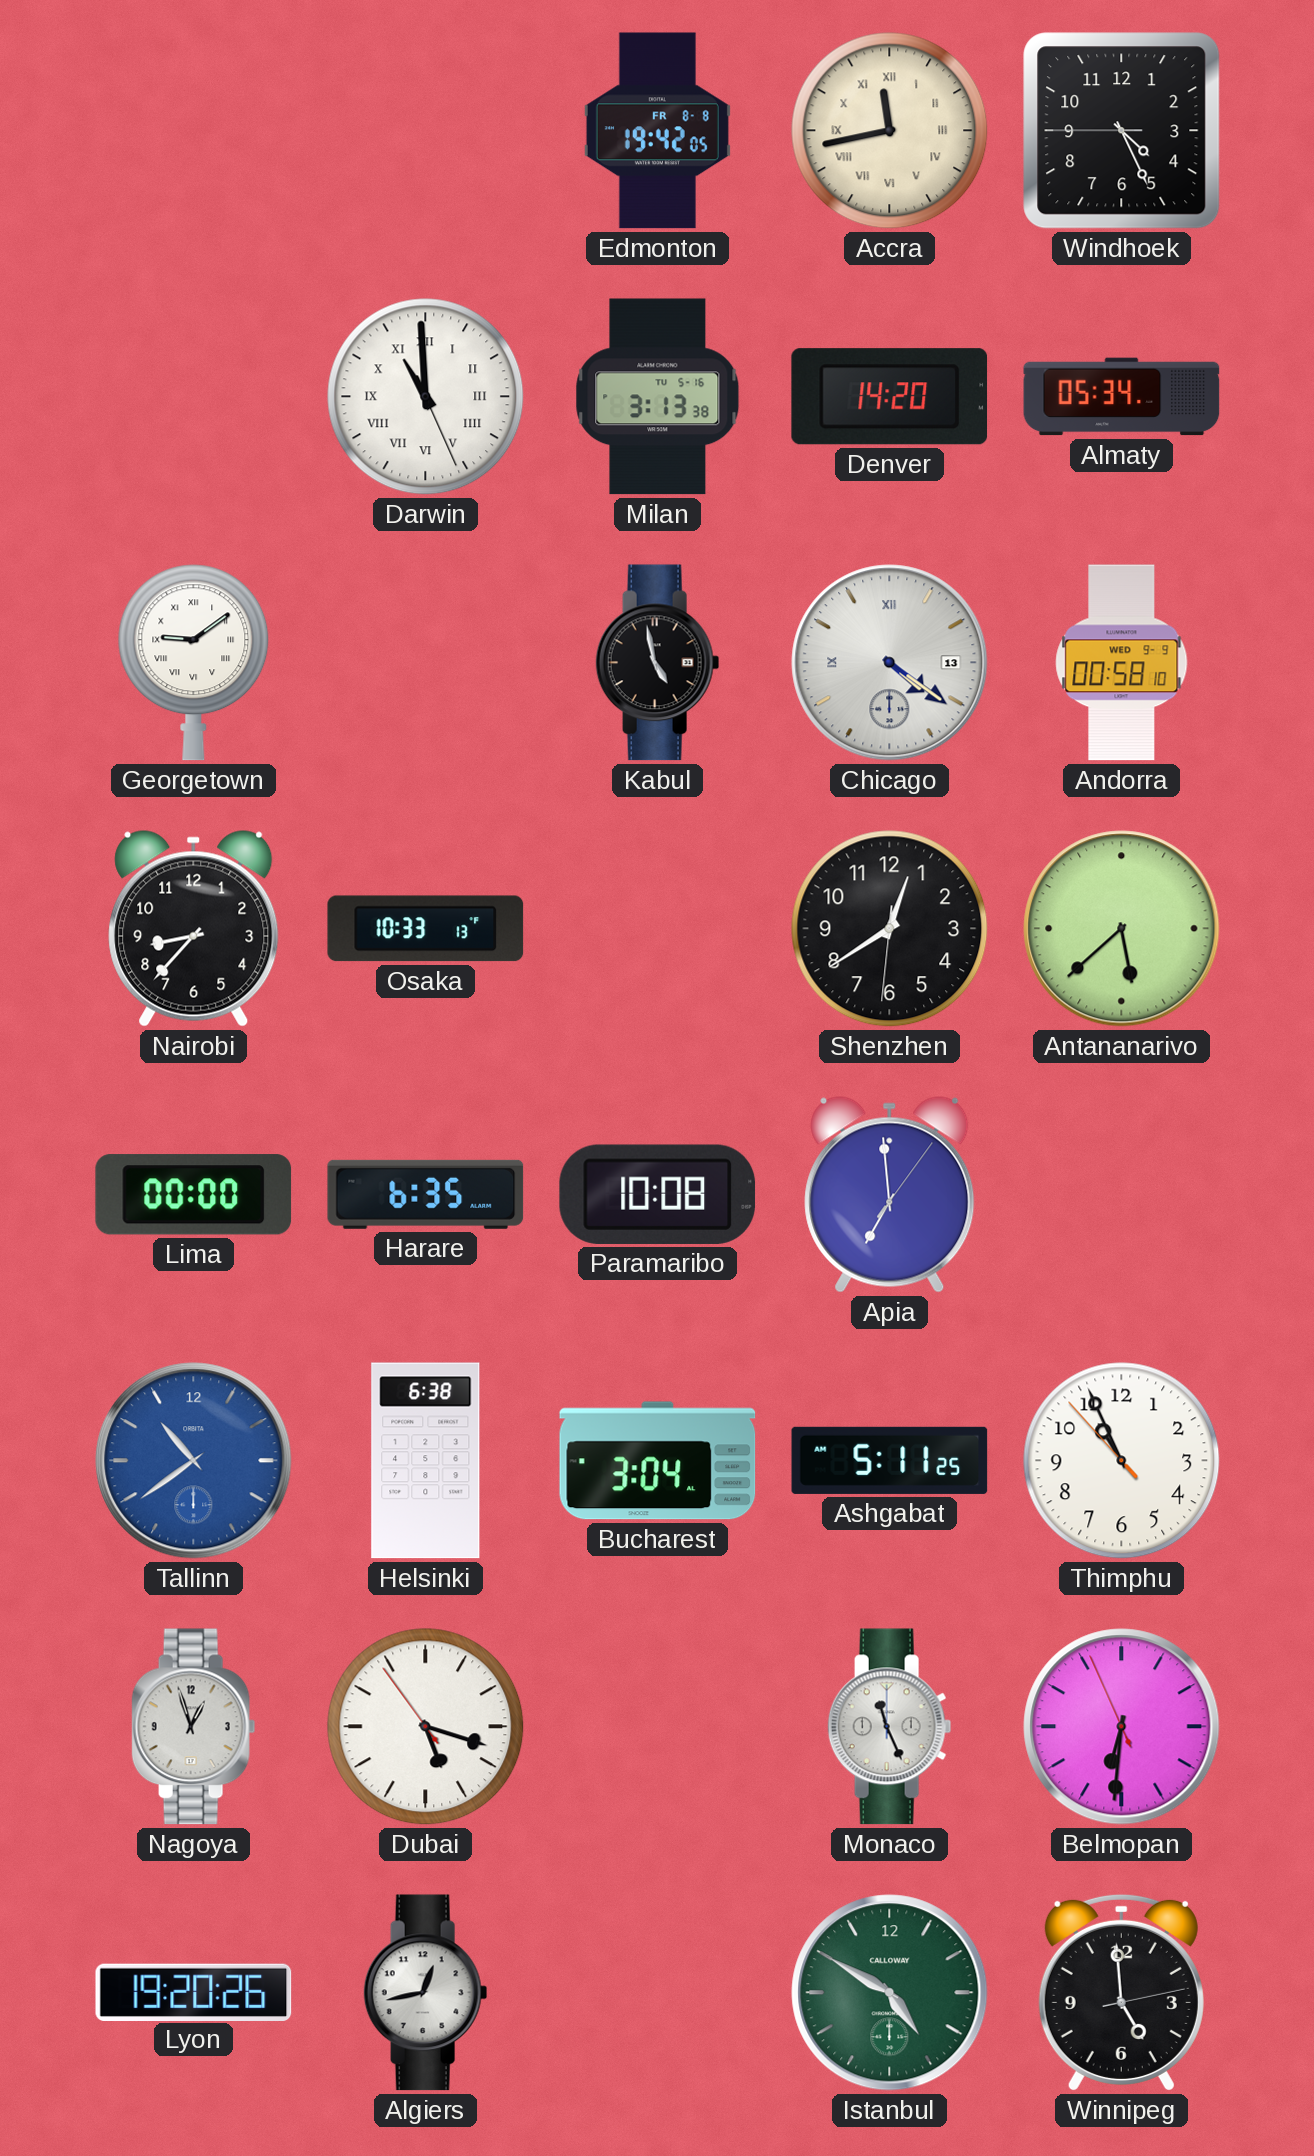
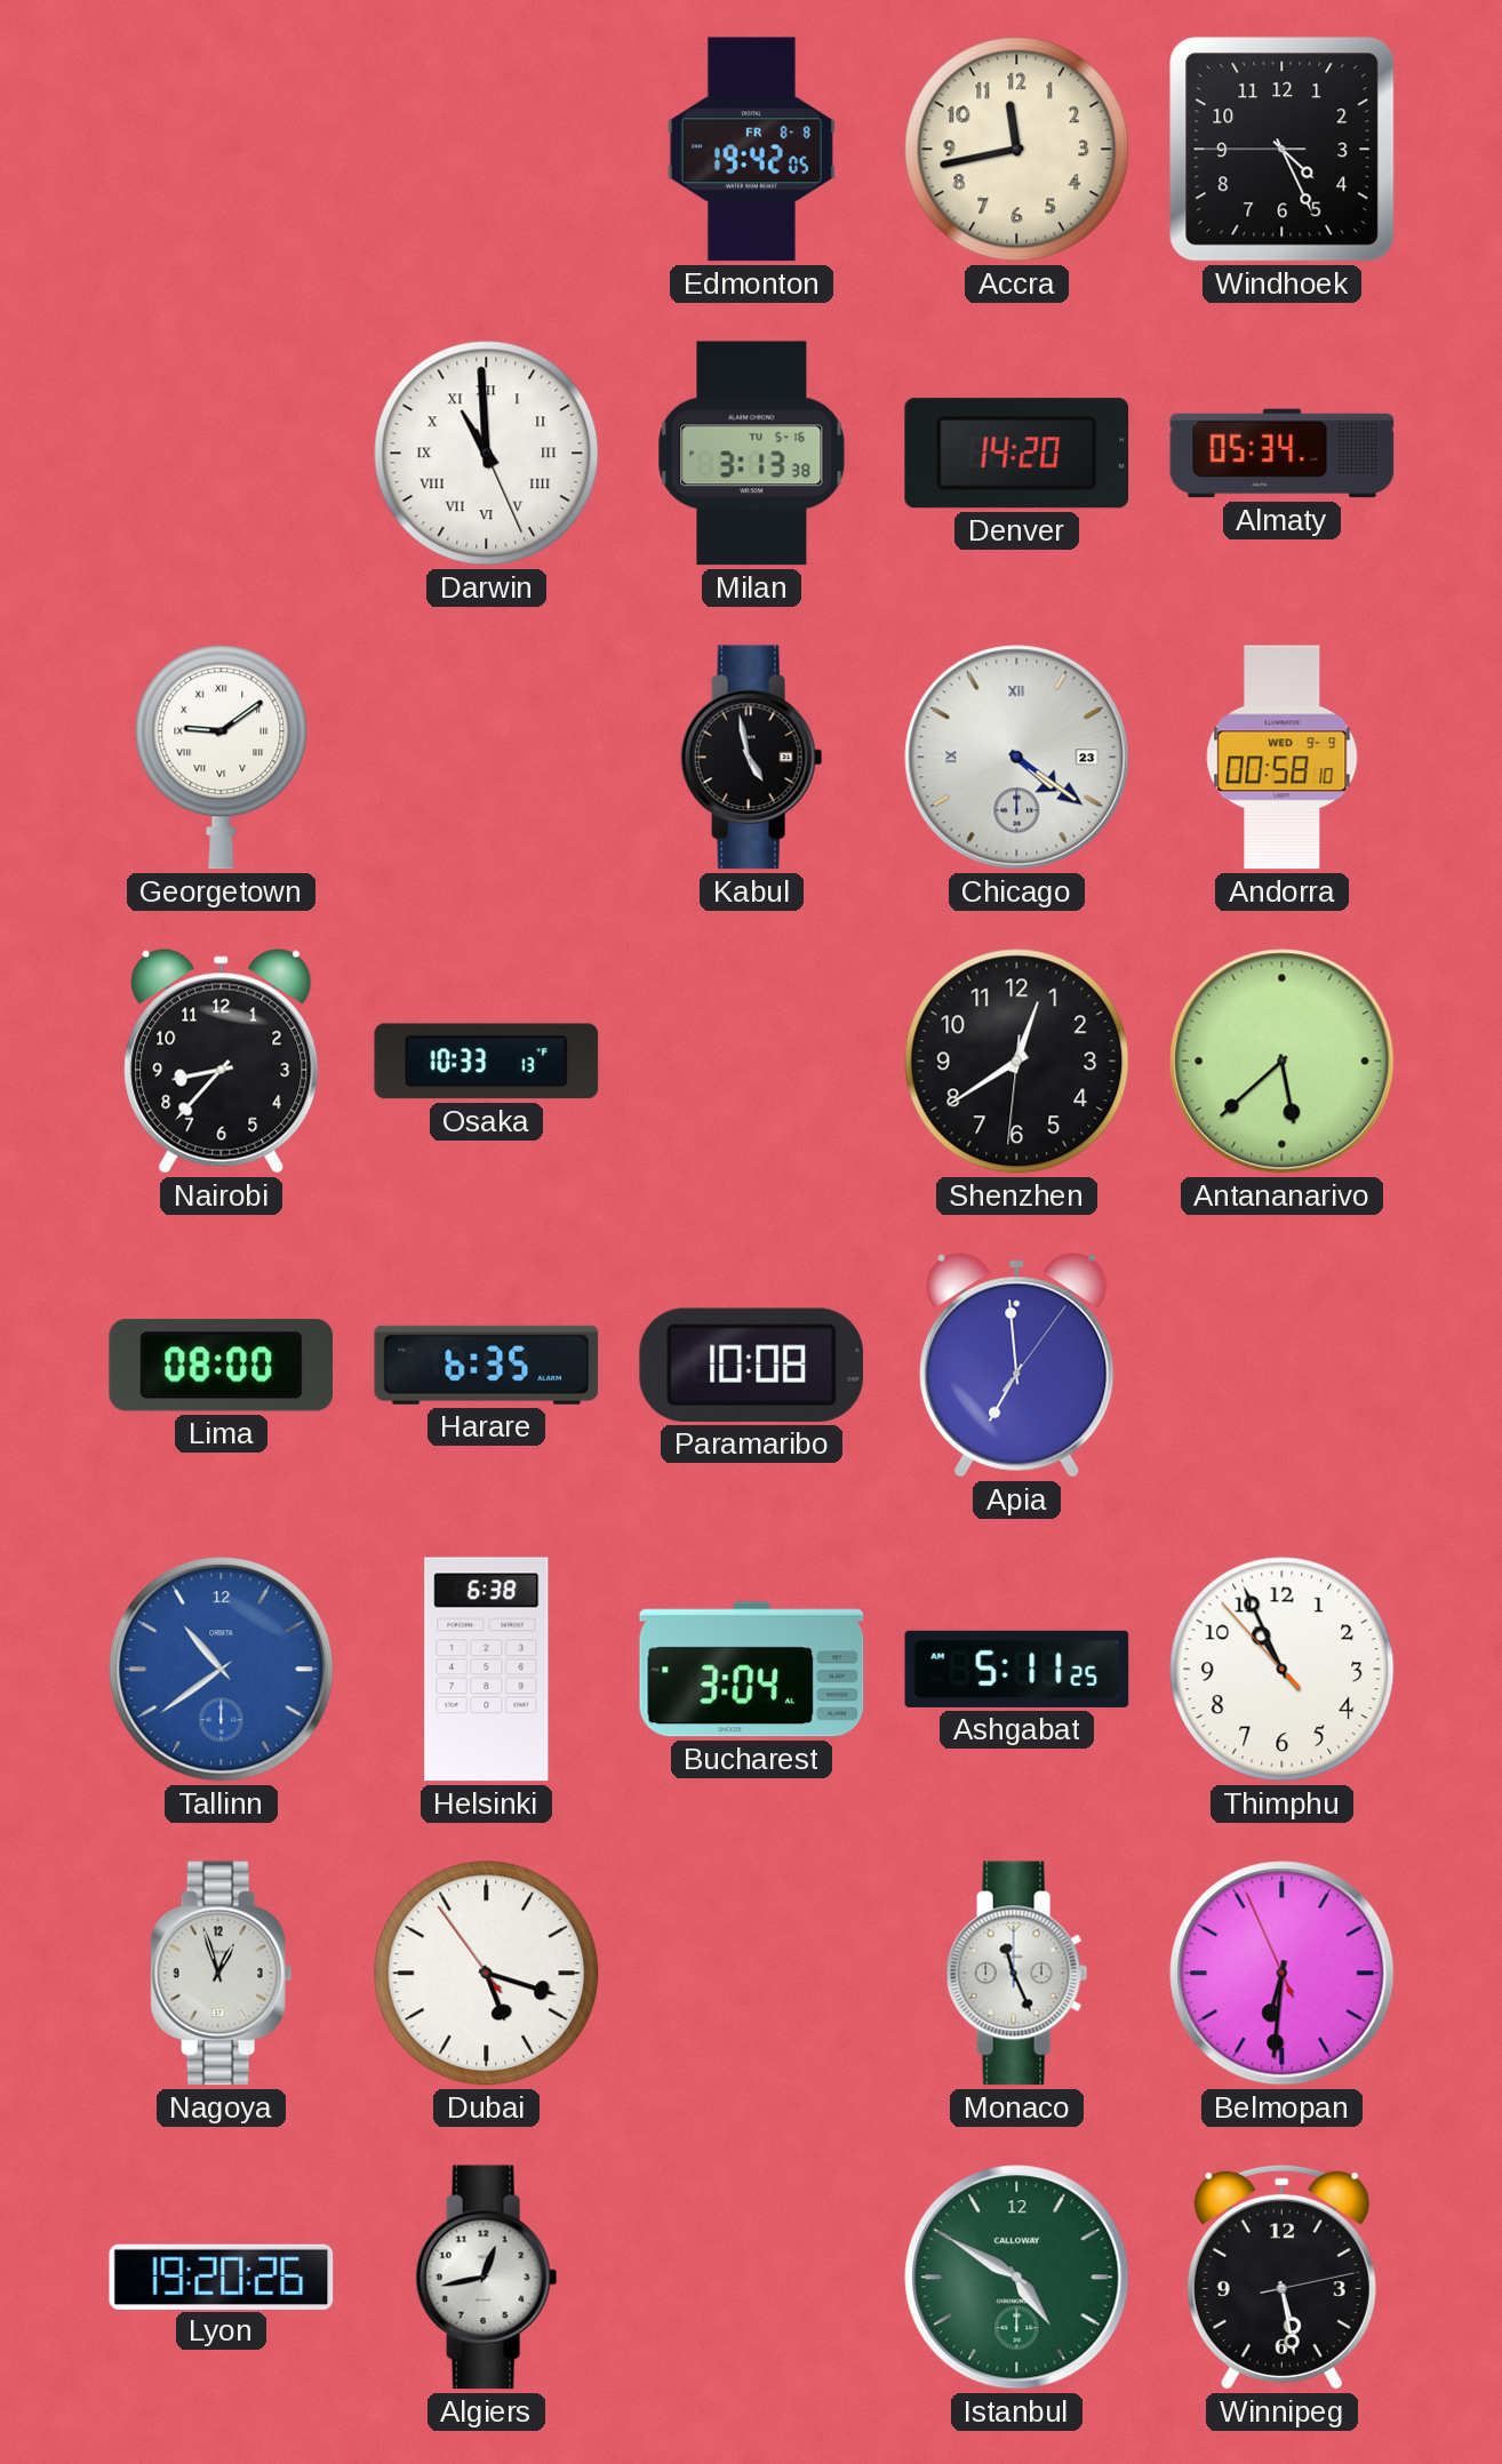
Accra numerals: Roman -> Arabic (1017, 150)
Chicago date: 13 -> 23 (1017, 758)
Lima: 00:00 -> 08:00 (222, 1366)
Winnipeg: 4:59 -> 5:28 (1281, 2277)
